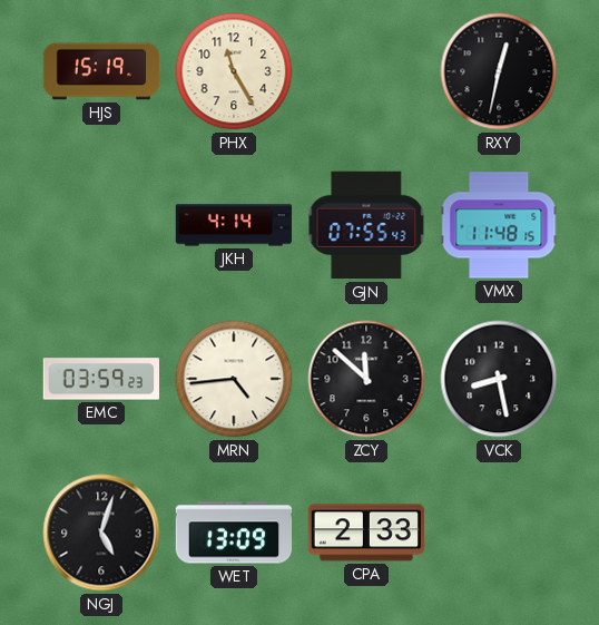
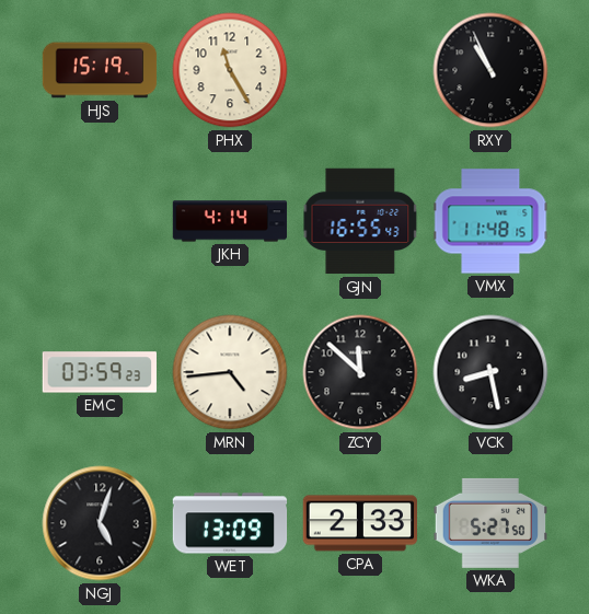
RXY: 12:32 -> 10:56 (490, 70)
GJN: 07:55 -> 16:55 (360, 221)
WKA: none -> 5:27 (489, 523)
